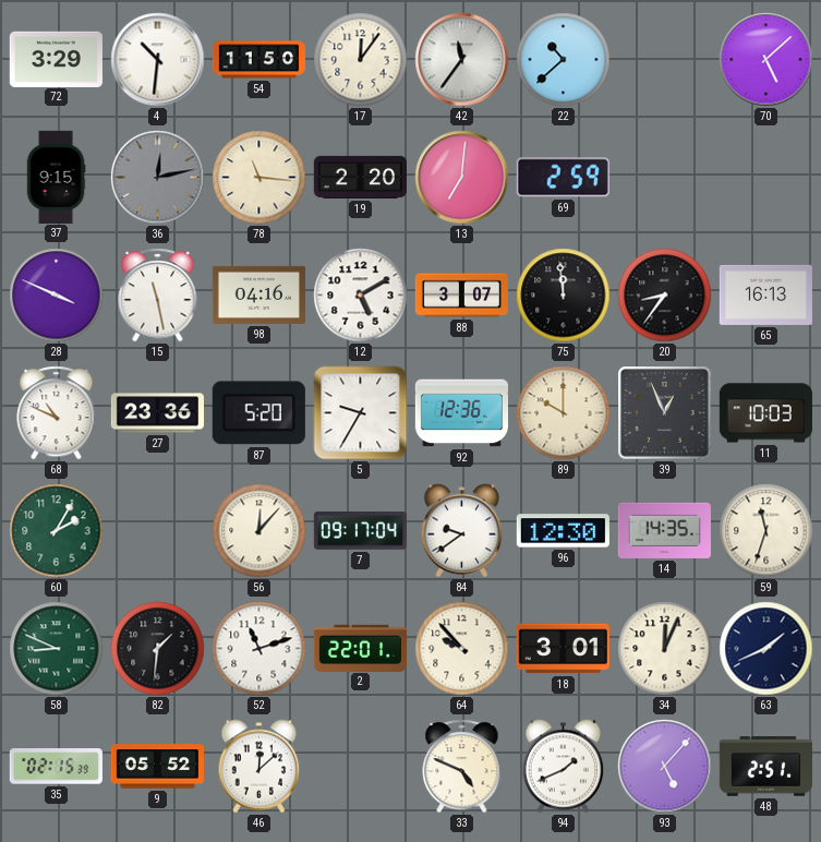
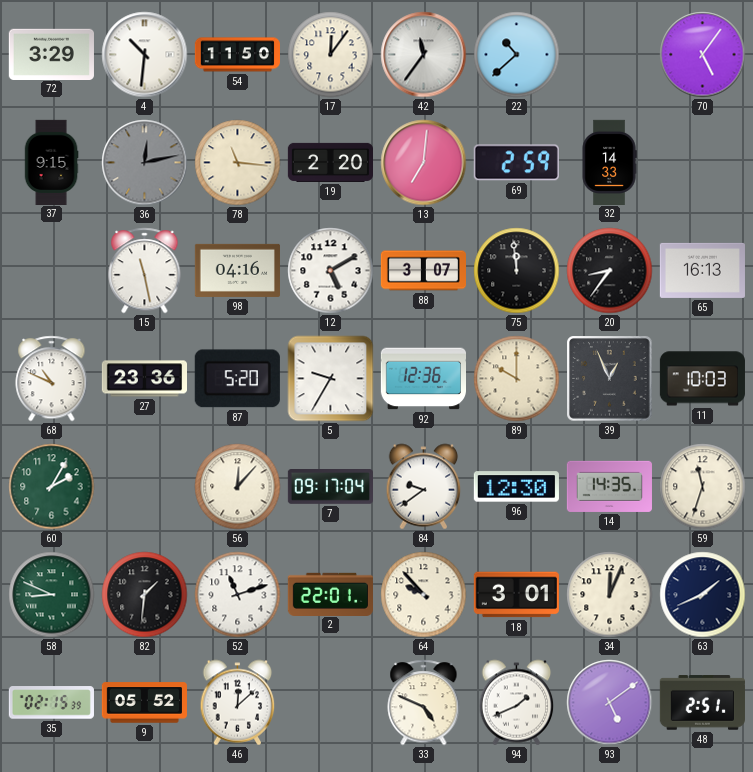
70: 5:08 -> 5:06 (703, 55)
32: none -> 14:33 (609, 162)
28: 3:49 -> none (57, 296)
93: 5:07 -> 5:09 (610, 703)
